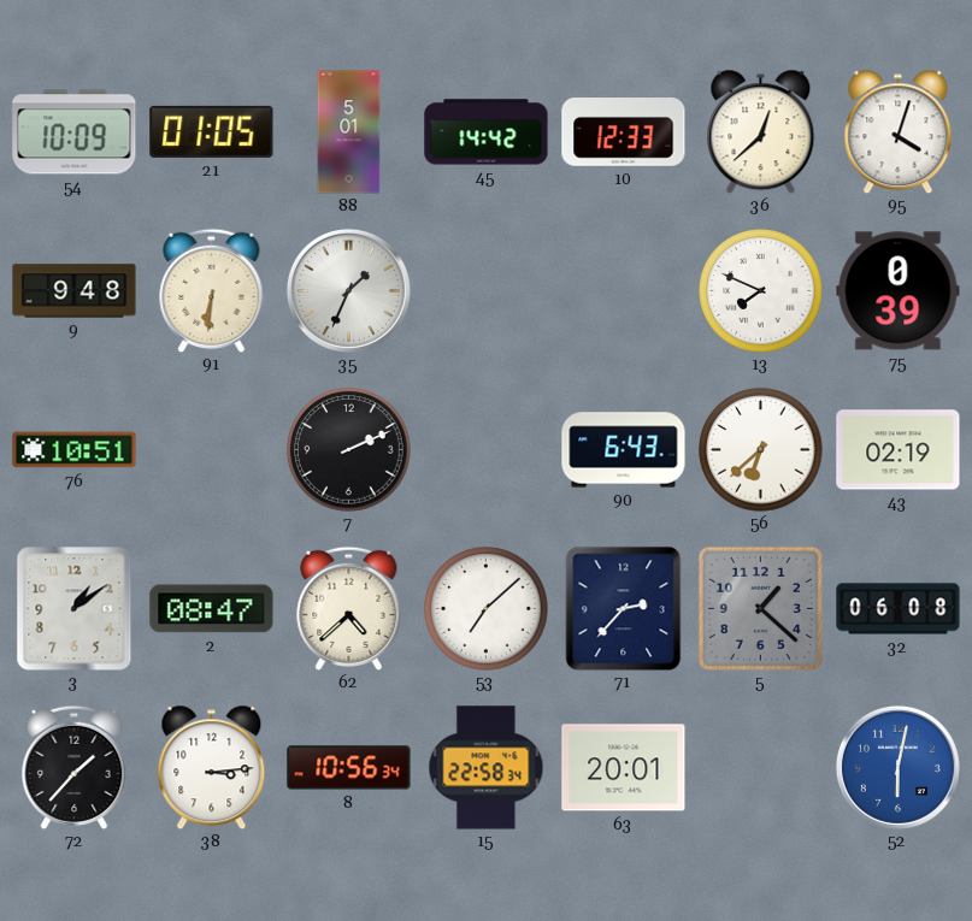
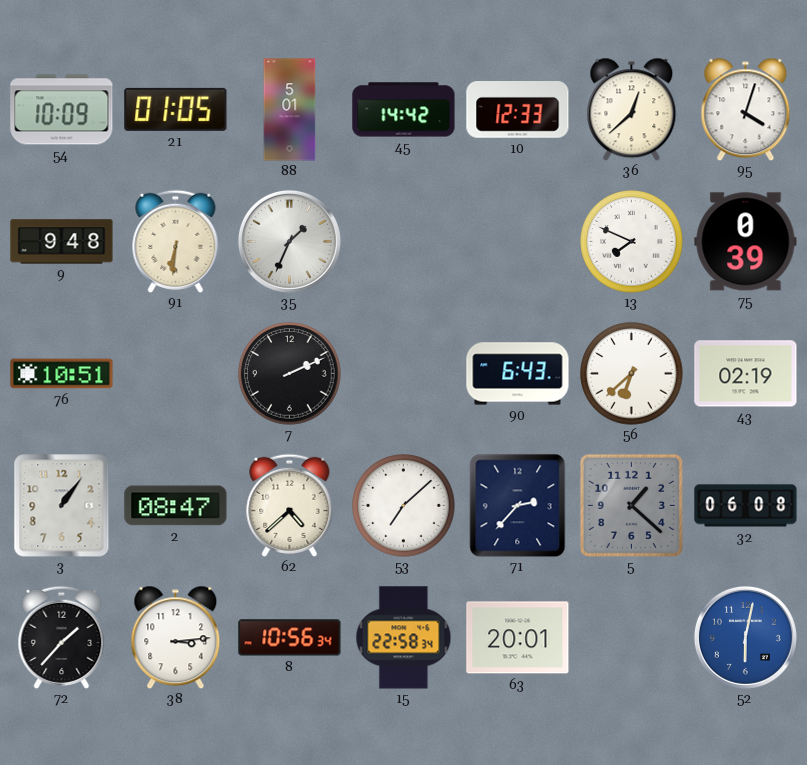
3: 1:09 -> 1:06 (62, 506)
